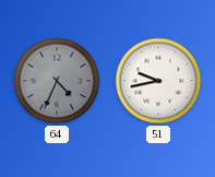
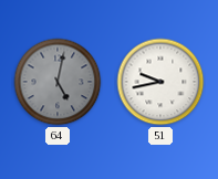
64: 4:34 -> 5:02 (58, 82)
